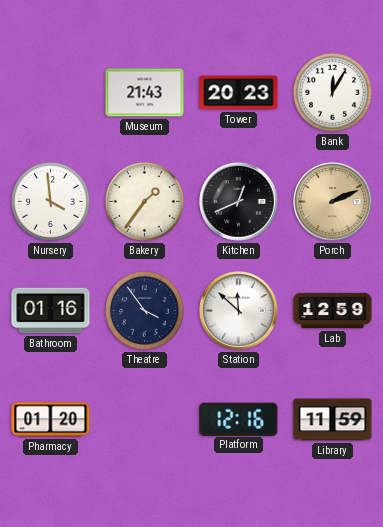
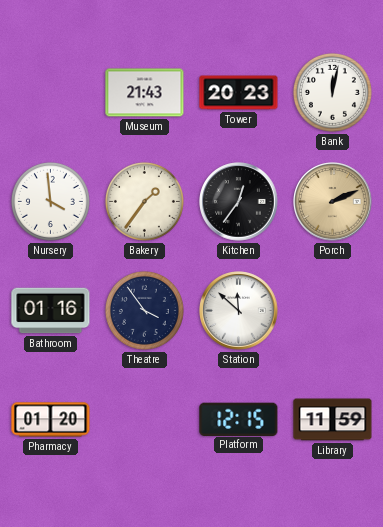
Bank: 12:05 -> 12:02 (332, 92)
Kitchen: 12:41 -> 12:36 (239, 202)
Lab: 12:59 -> none (333, 311)
Platform: 12:16 -> 12:15 (239, 419)
